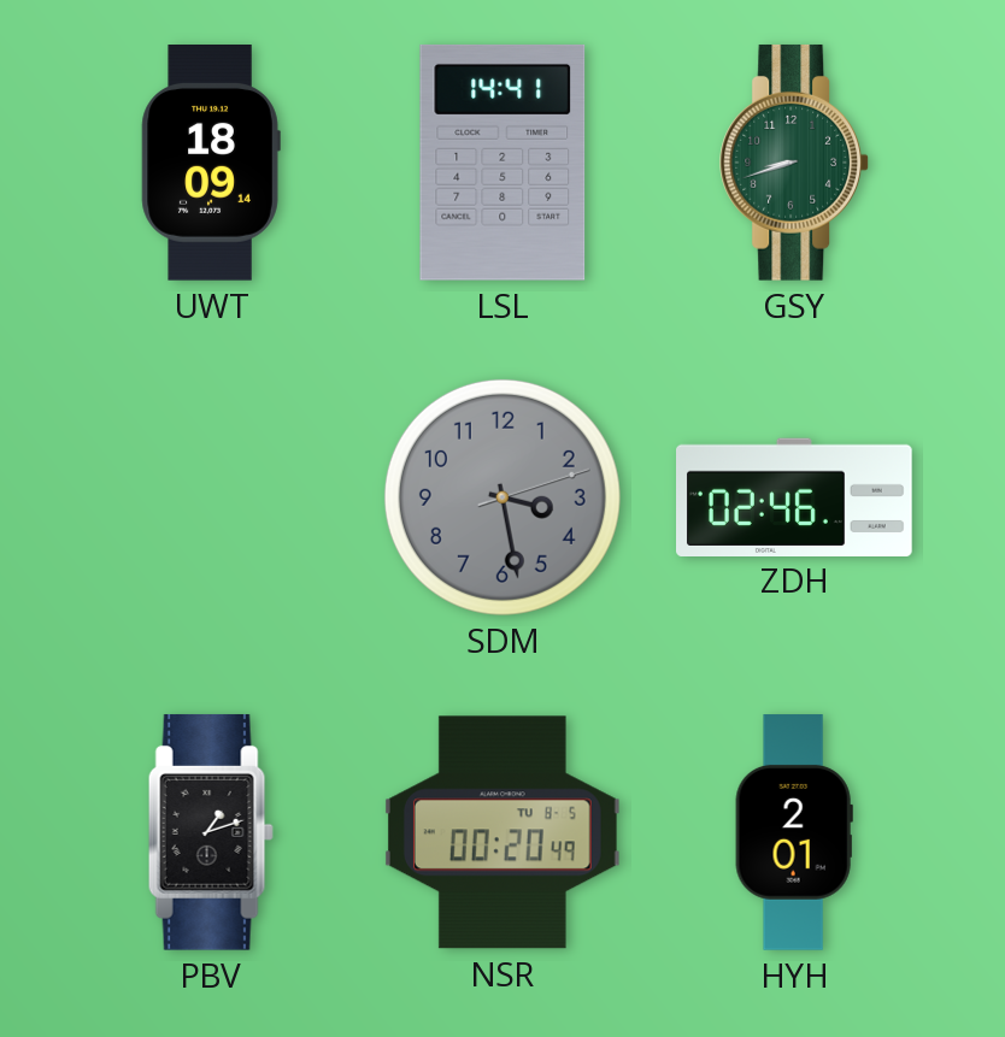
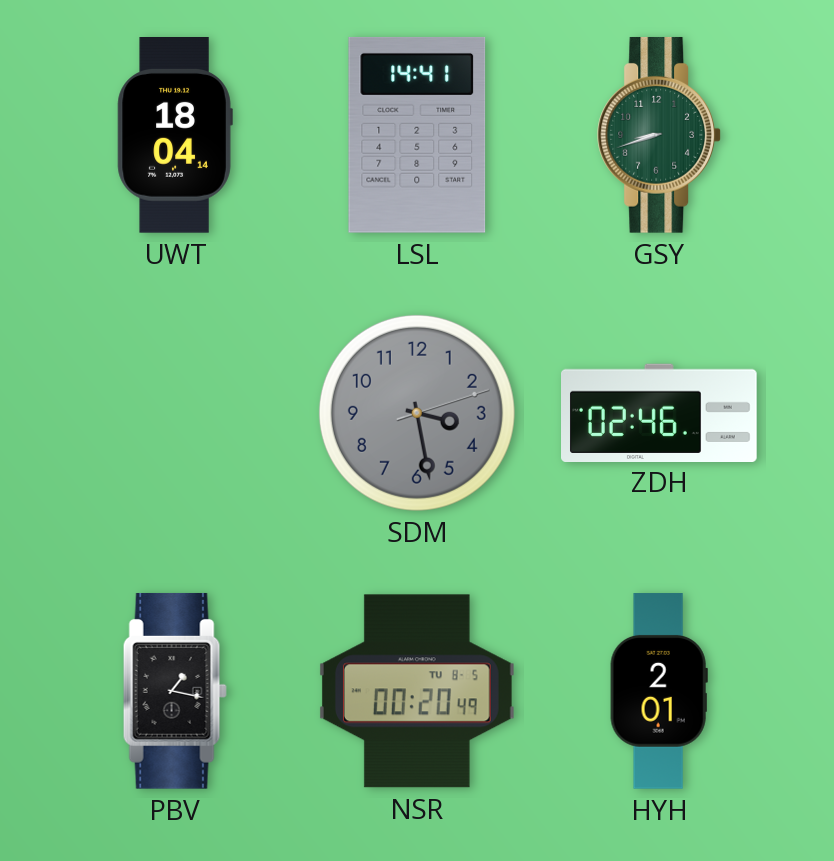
UWT: 18:09 -> 18:04 (175, 136)
PBV: 1:12 -> 1:17 (175, 691)
